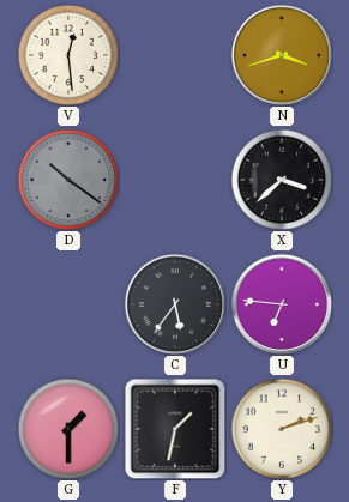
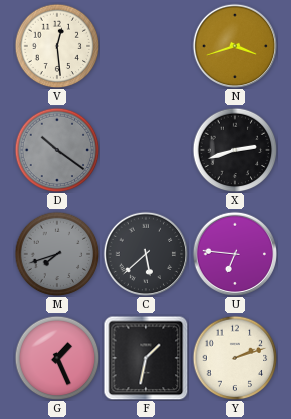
X: 3:38 -> 2:42 (235, 150)
M: none -> 7:42 (57, 254)
C: 5:36 -> 5:38 (145, 253)
G: 1:30 -> 1:26 (57, 358)
